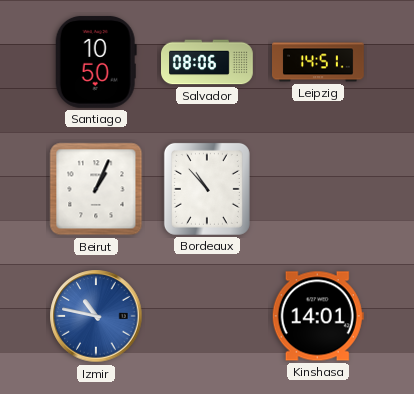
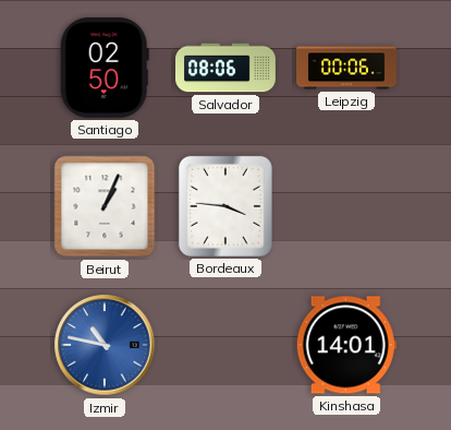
Santiago: 10:50 -> 02:50 (105, 68)
Leipzig: 14:51 -> 00:06 (346, 68)
Bordeaux: 10:53 -> 3:46 (225, 206)
